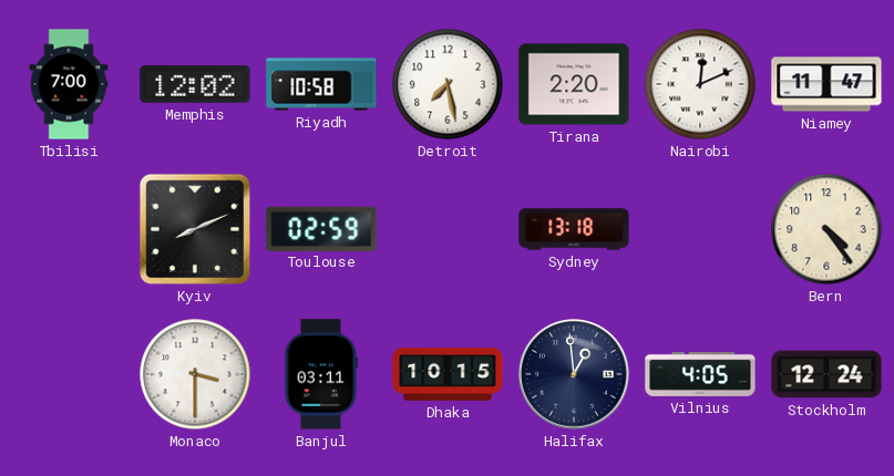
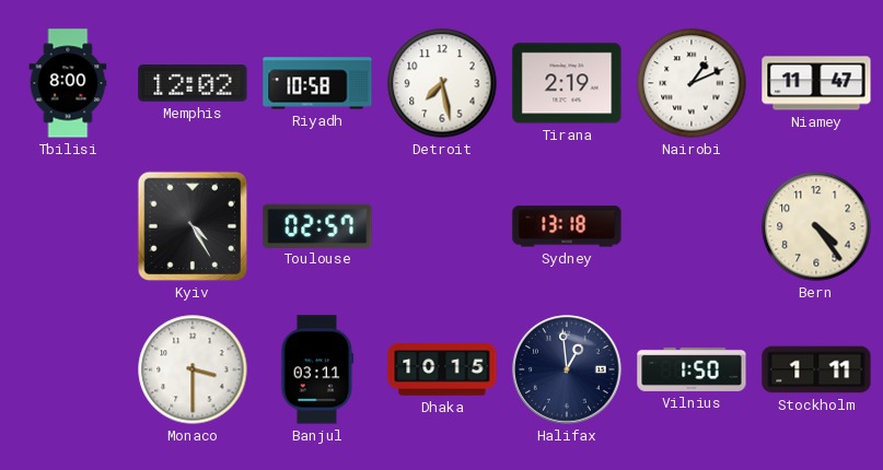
Tbilisi: 7:00 -> 8:00 (68, 83)
Tirana: 2:20 -> 2:19 (567, 83)
Nairobi: 12:11 -> 1:11 (692, 83)
Kyiv: 8:11 -> 4:25 (193, 226)
Toulouse: 02:59 -> 02:57 (317, 225)
Vilnius: 4:05 -> 1:50 (692, 369)
Stockholm: 12:24 -> 1:11 (816, 369)
